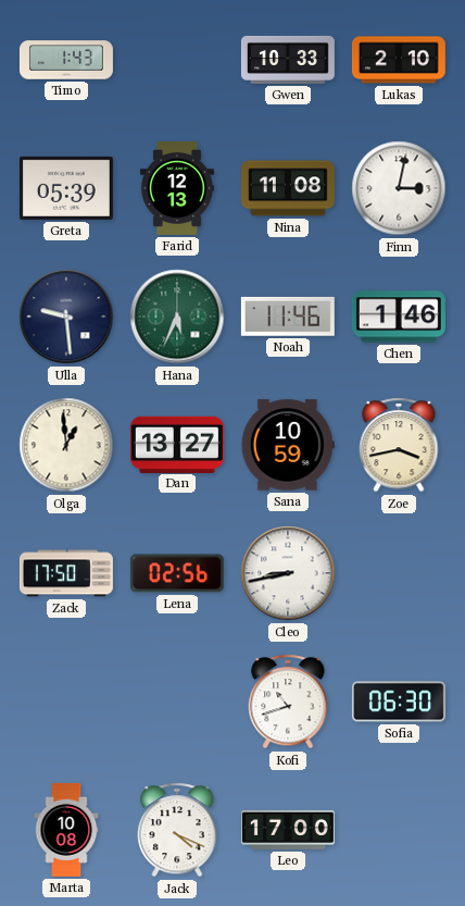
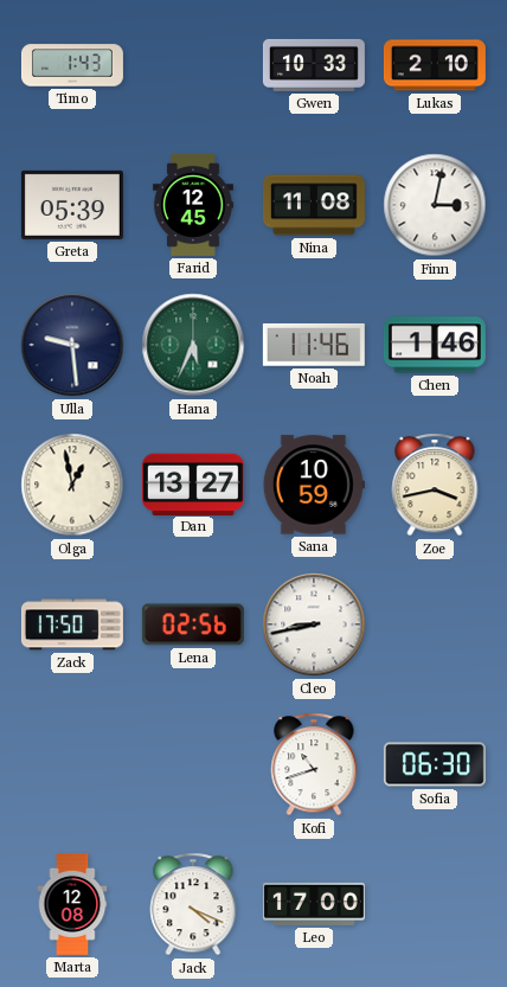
Farid: 12:13 -> 12:45 (193, 205)
Olga: 12:59 -> 12:58 (72, 485)
Marta: 10:08 -> 12:08 (72, 904)
